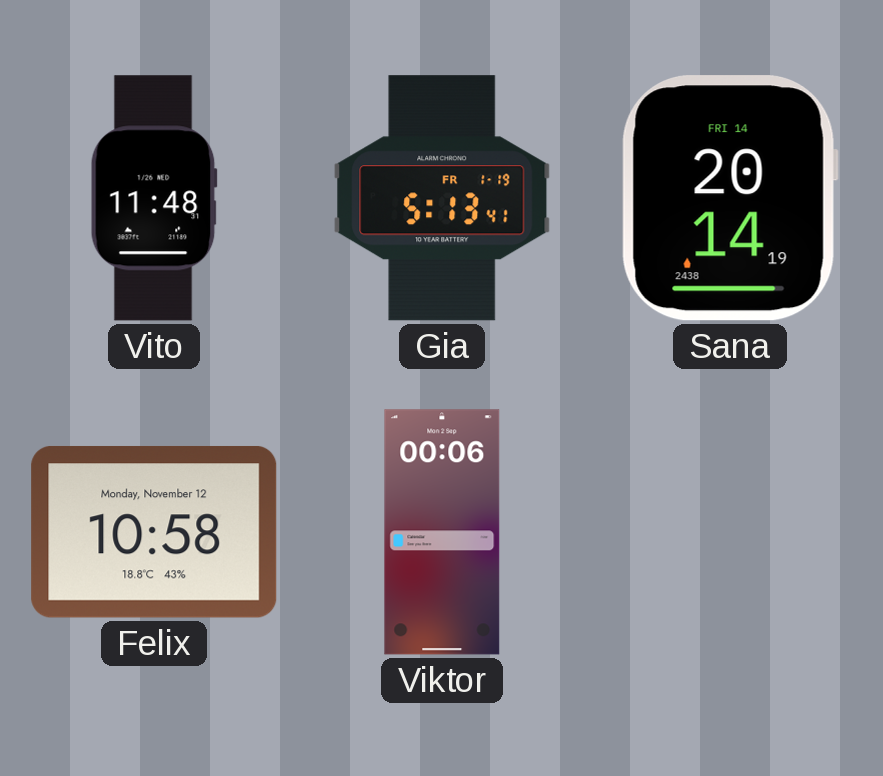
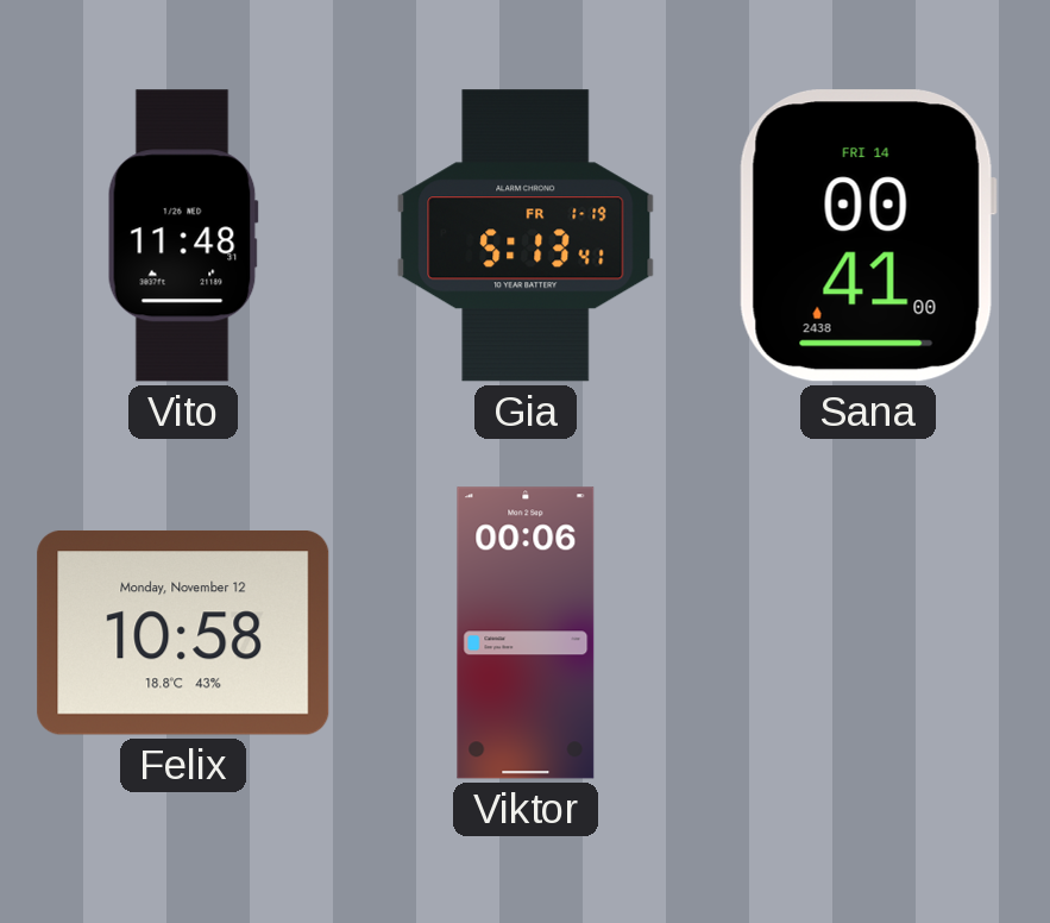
Sana: 20:14 -> 00:41 (868, 236)
